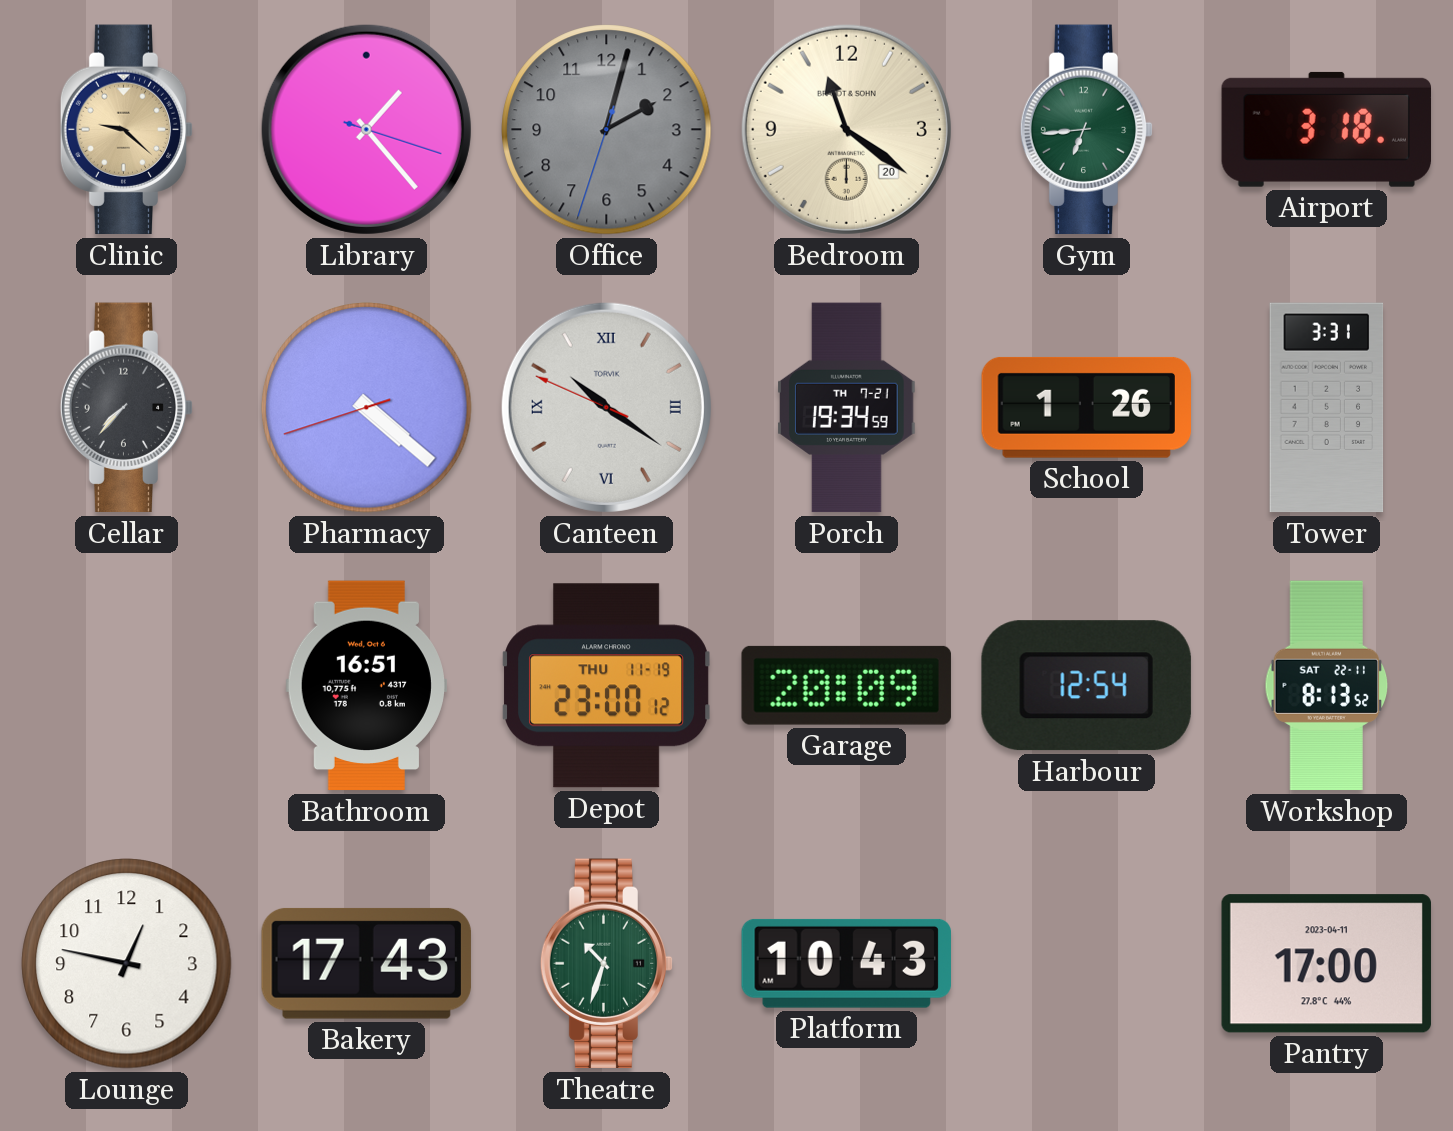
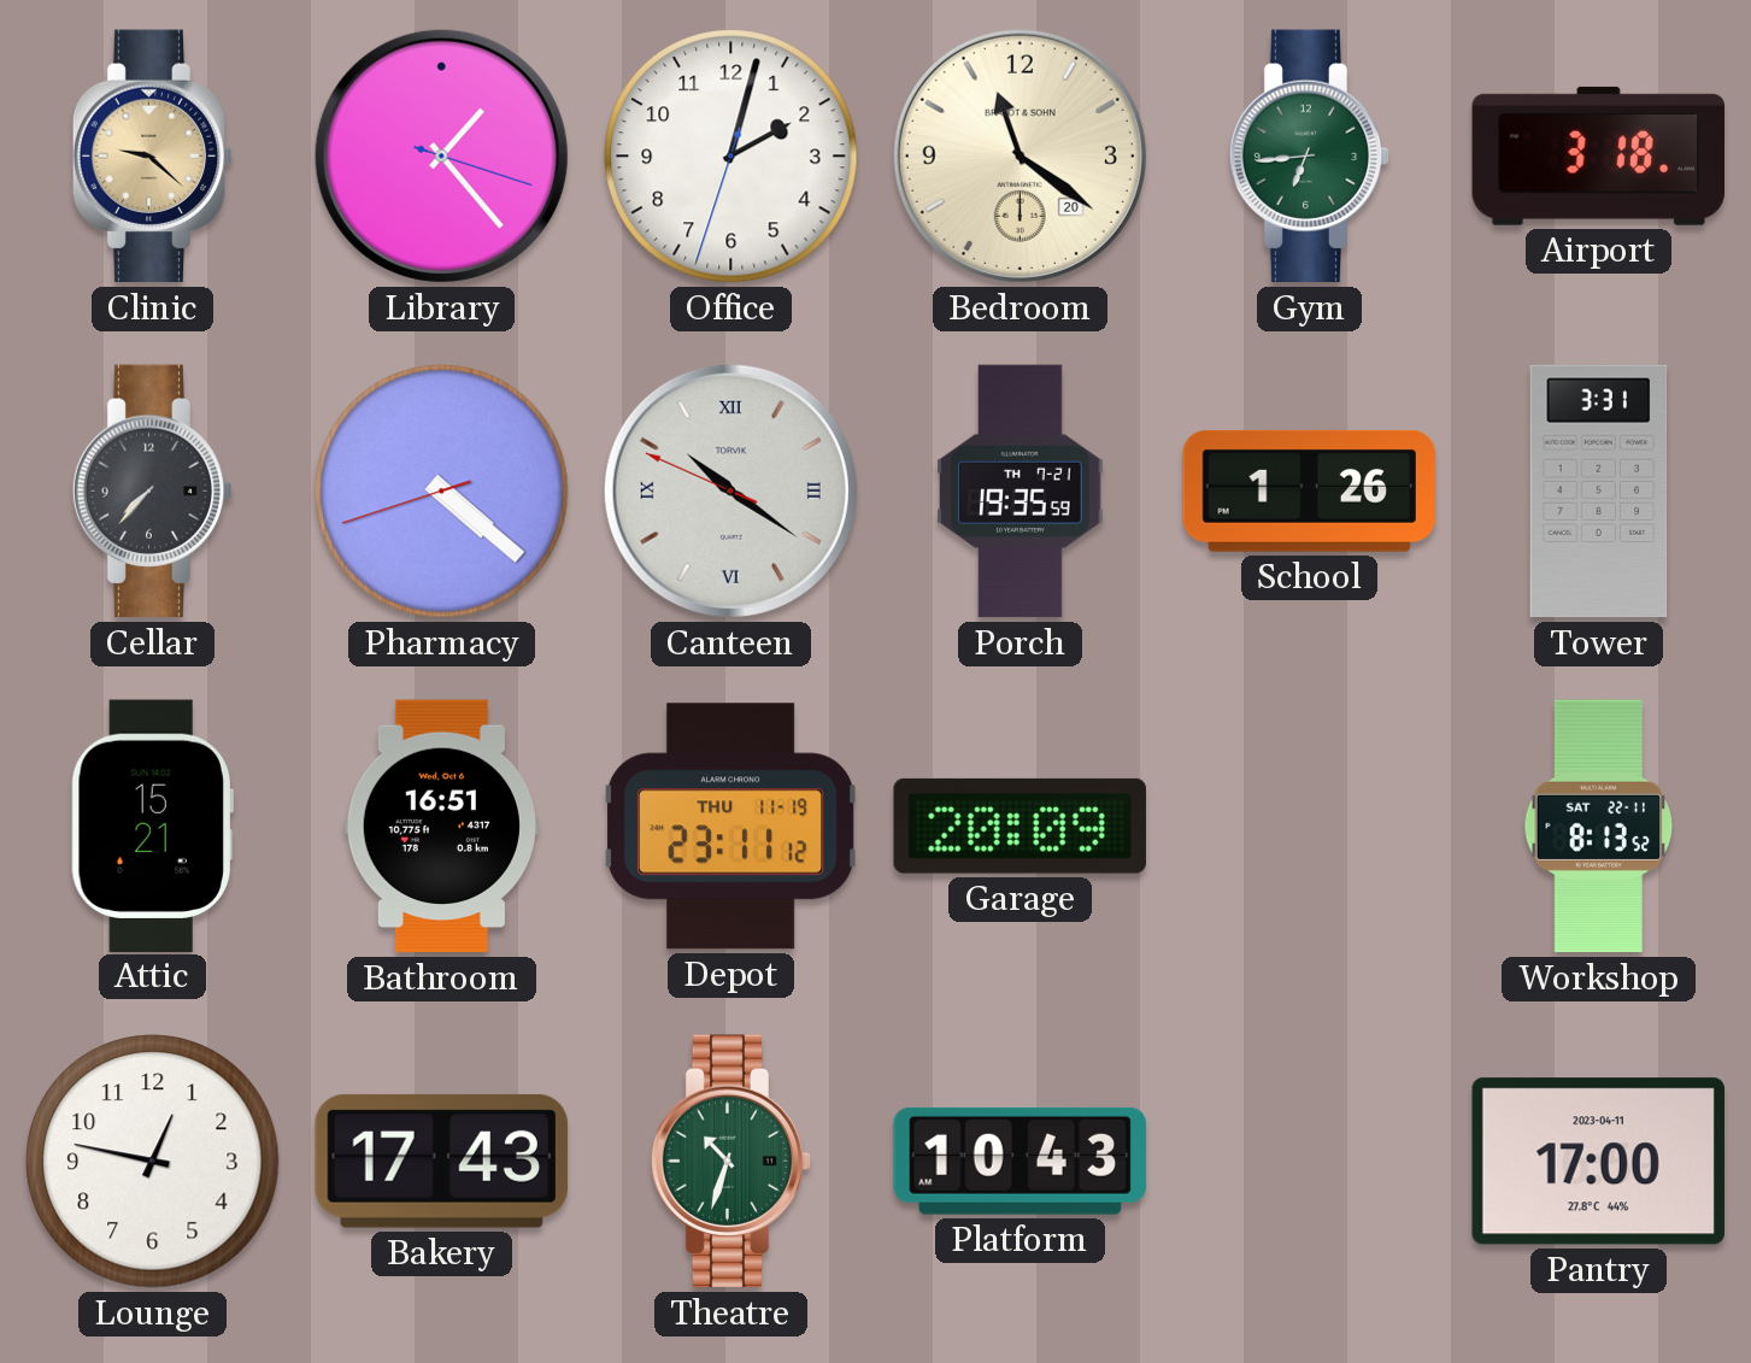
Office dial: grey -> white (731, 157)
Porch: 19:34 -> 19:35 (1021, 492)
Attic: none -> 15:21 (152, 826)
Depot: 23:00 -> 23:11 (731, 827)
Harbour: 12:54 -> none (1086, 686)
